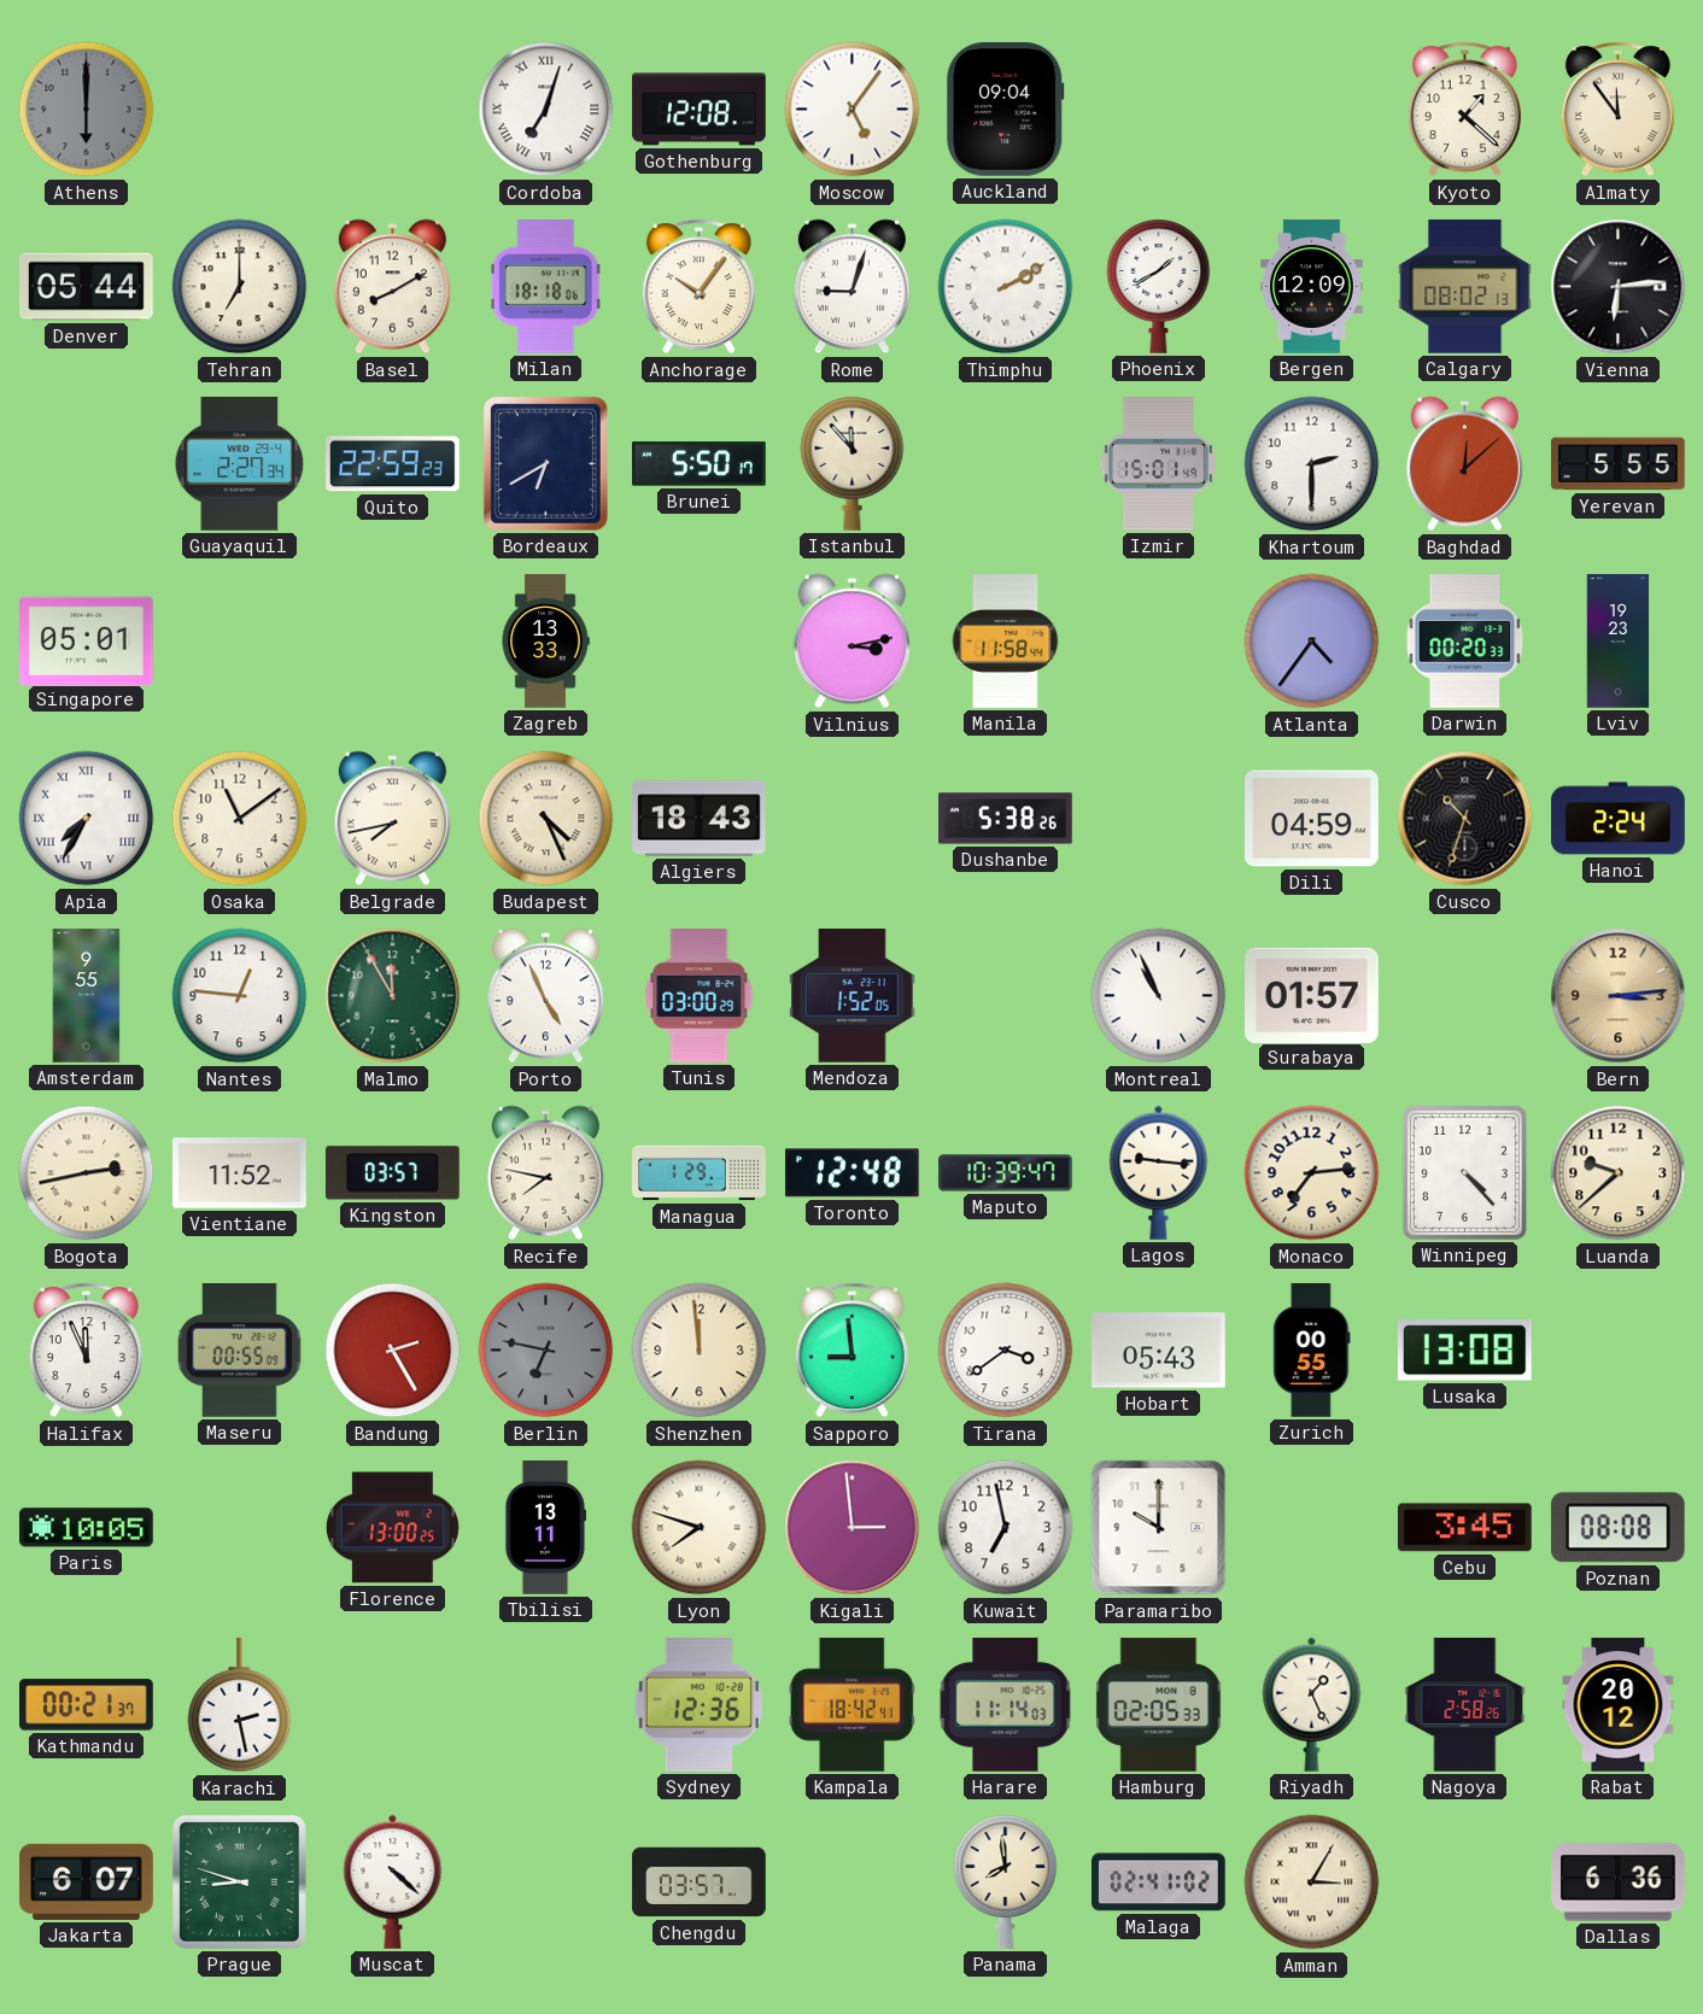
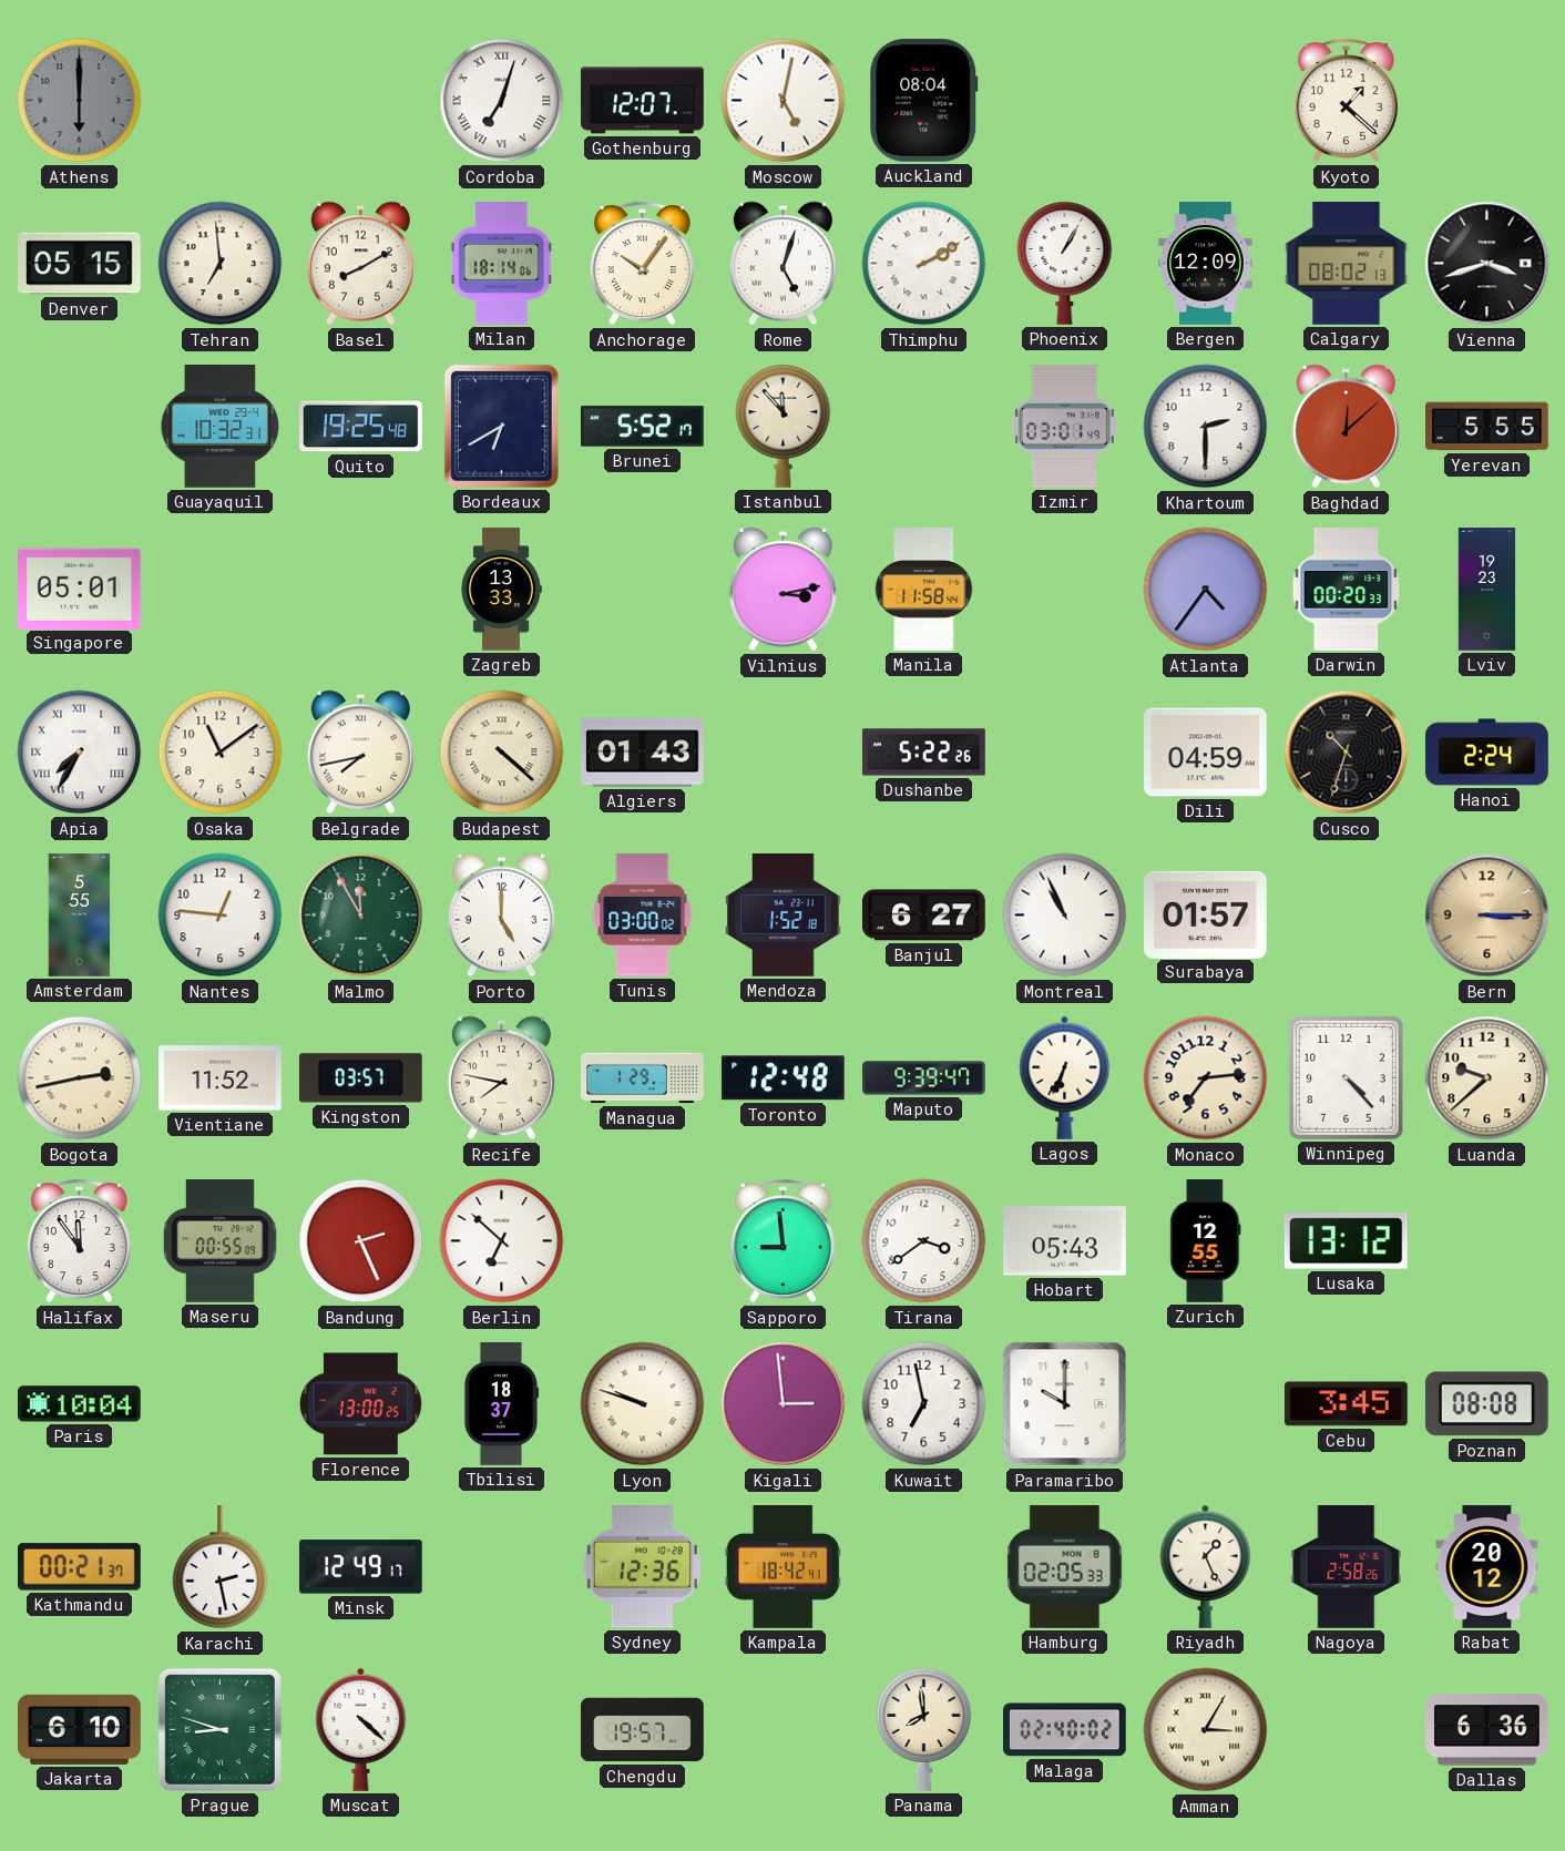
Gothenburg: 12:08 -> 12:07 (643, 101)
Moscow: 5:06 -> 5:02 (784, 101)
Auckland: 09:04 -> 08:04 (924, 101)
Almaty: 11:54 -> none (1617, 110)
Denver: 05:44 -> 05:15 (80, 264)
Tehran: 7:00 -> 6:59 (221, 264)
Milan: 18:18 -> 18:14 (501, 264)
Rome: 9:03 -> 5:03 (782, 264)
Phoenix: 1:40 -> 1:05 (1065, 263)
Vienna: 6:14 -> 3:42 (1487, 264)
Guayaquil: 2:27 -> 10:32 (221, 427)
Quito: 22:59 -> 19:25 (361, 427)
Brunei: 5:50 -> 5:52 (643, 427)
Izmir: 15:01 -> 03:01 (1064, 427)
Budapest: 4:26 -> 4:22 (502, 753)
Algiers: 18:43 -> 01:43 (643, 753)
Dushanbe: 5:38 -> 5:22 (924, 753)
Amsterdam: 9:55 -> 5:55 (80, 916)
Porto: 4:56 -> 5:00 (501, 916)
Tunis: 03:00:29 -> 03:00:02 (643, 916)
Mendoza: 1:52:05 -> 1:52:18 (784, 916)
Banjul: none -> 6:27 (924, 916)
Bern: 3:14 -> 3:15 (1487, 916)
Maputo: 10:39 -> 9:39 (924, 1078)
Lagos: 9:16 -> 6:34 (1065, 1077)
Halifax: 11:56 -> 11:54 (79, 1241)
Bandung: 2:25 -> 2:26 (361, 1241)
Berlin: 6:47 -> 6:52 (502, 1241)
Berlin dial: grey -> white (502, 1241)
Shenzhen: 11:59 -> none (700, 1351)
Zurich: 00:55 -> 12:55 (1206, 1241)
Lusaka: 13:08 -> 13:12 (1346, 1241)
Paris: 10:05 -> 10:04 (80, 1404)
Tbilisi: 13:11 -> 18:37 (500, 1404)
Lyon: 7:48 -> 9:48 (643, 1404)
Minsk: none -> 12:49 (360, 1567)
Harare: 11:14 -> none (1006, 1704)
Jakarta: 6:07 -> 6:10 (80, 1729)
Chengdu: 03:57 -> 19:57 (643, 1730)
Malaga: 02:41 -> 02:40 (1065, 1730)
